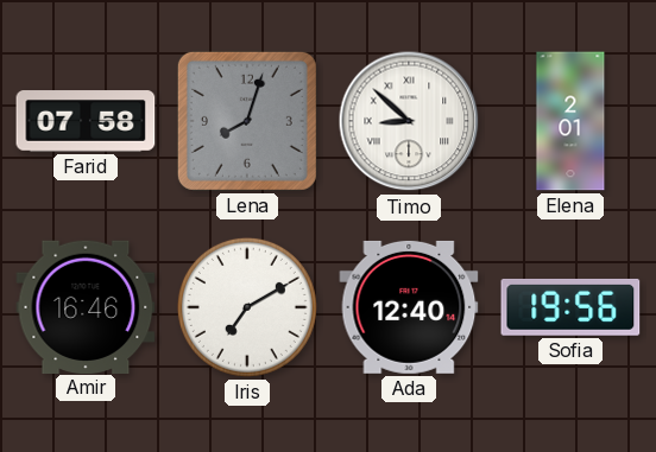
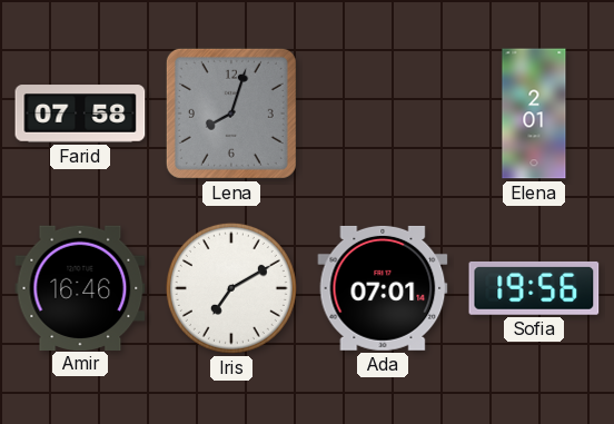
Timo: 8:52 -> none (409, 121)
Ada: 12:40 -> 07:01 (383, 288)
